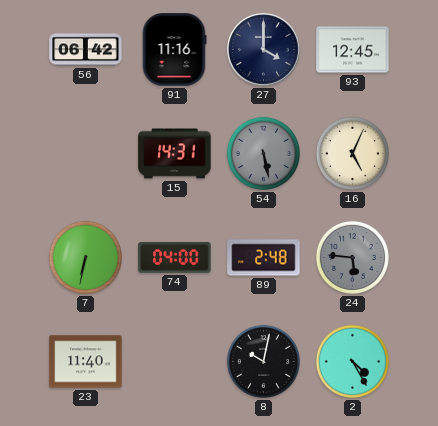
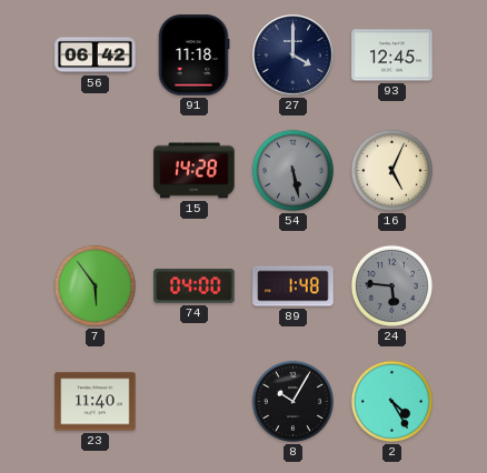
91: 11:16 -> 11:18 (193, 56)
15: 14:31 -> 14:28 (195, 171)
7: 6:32 -> 5:54 (95, 285)
89: 2:48 -> 1:48 (294, 286)
8: 10:02 -> 10:05 (292, 401)
